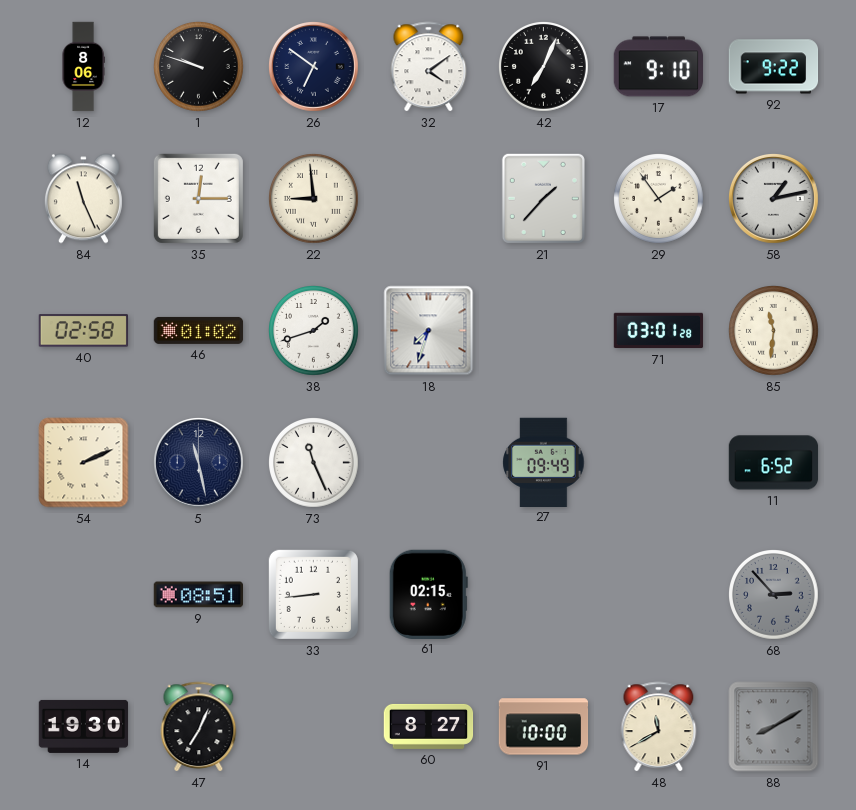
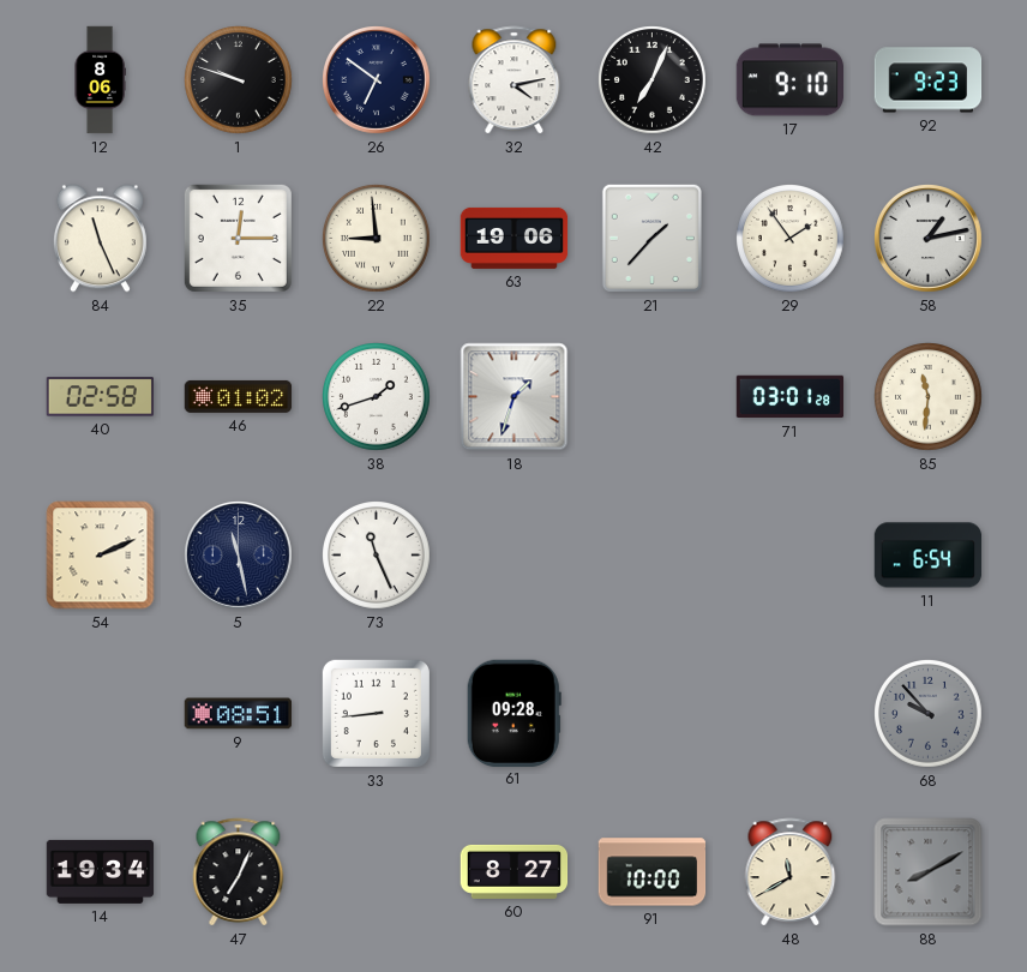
32: 4:09 -> 4:13 (515, 80)
92: 9:22 -> 9:23 (929, 80)
63: none -> 19:06 (515, 238)
18: 7:33 -> 1:33 (515, 397)
27: 09:49 -> none (544, 462)
11: 6:52 -> 6:54 (929, 556)
61: 02:15 -> 09:28 (513, 713)
68: 2:53 -> 9:53 (929, 714)
14: 19:30 -> 19:34 (101, 871)
